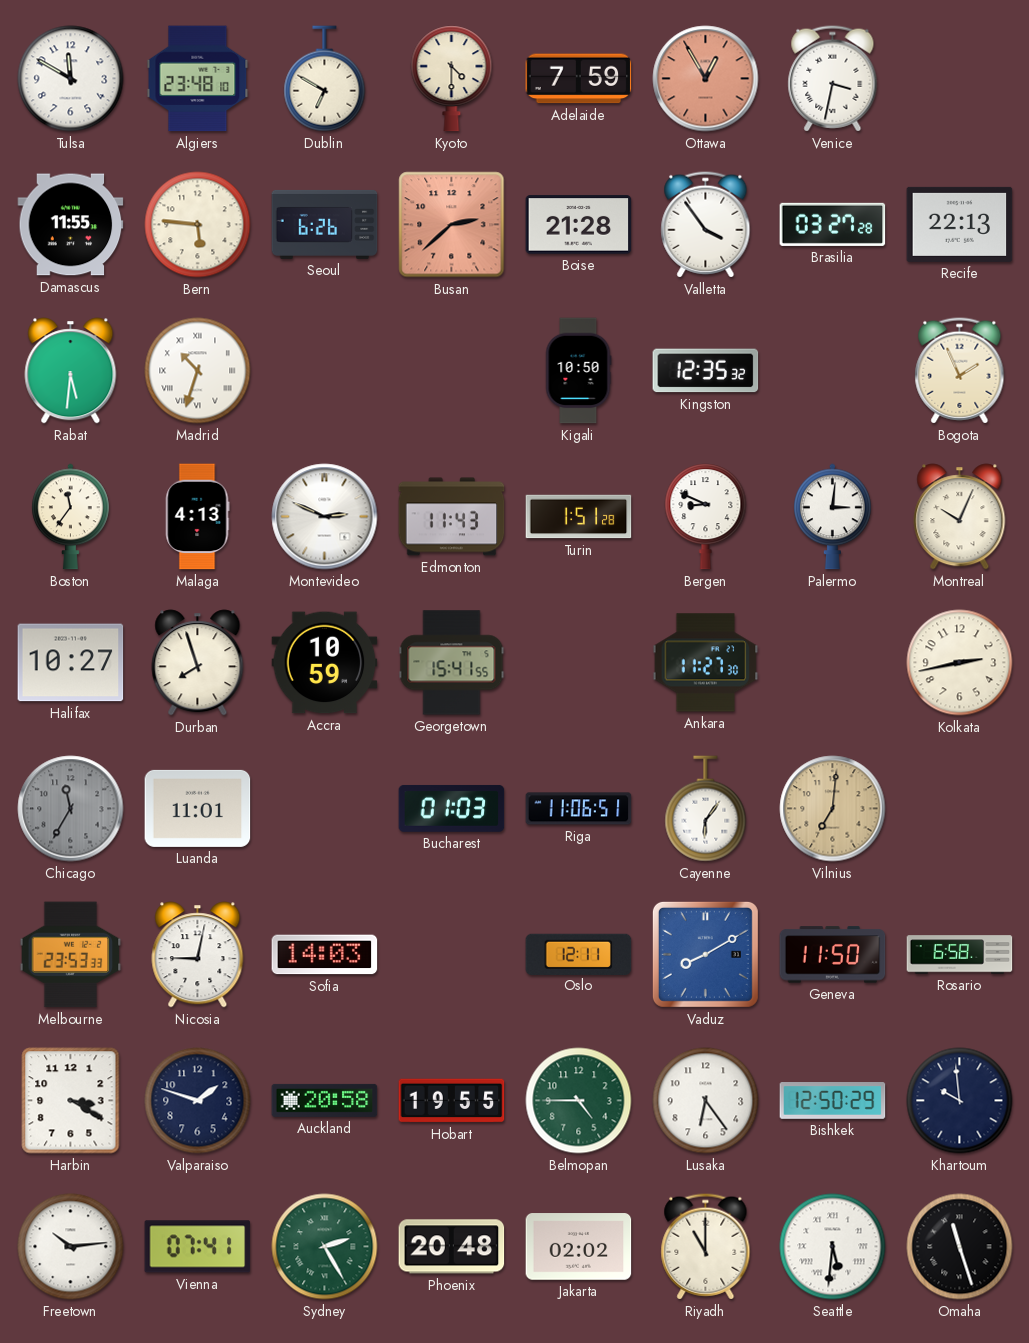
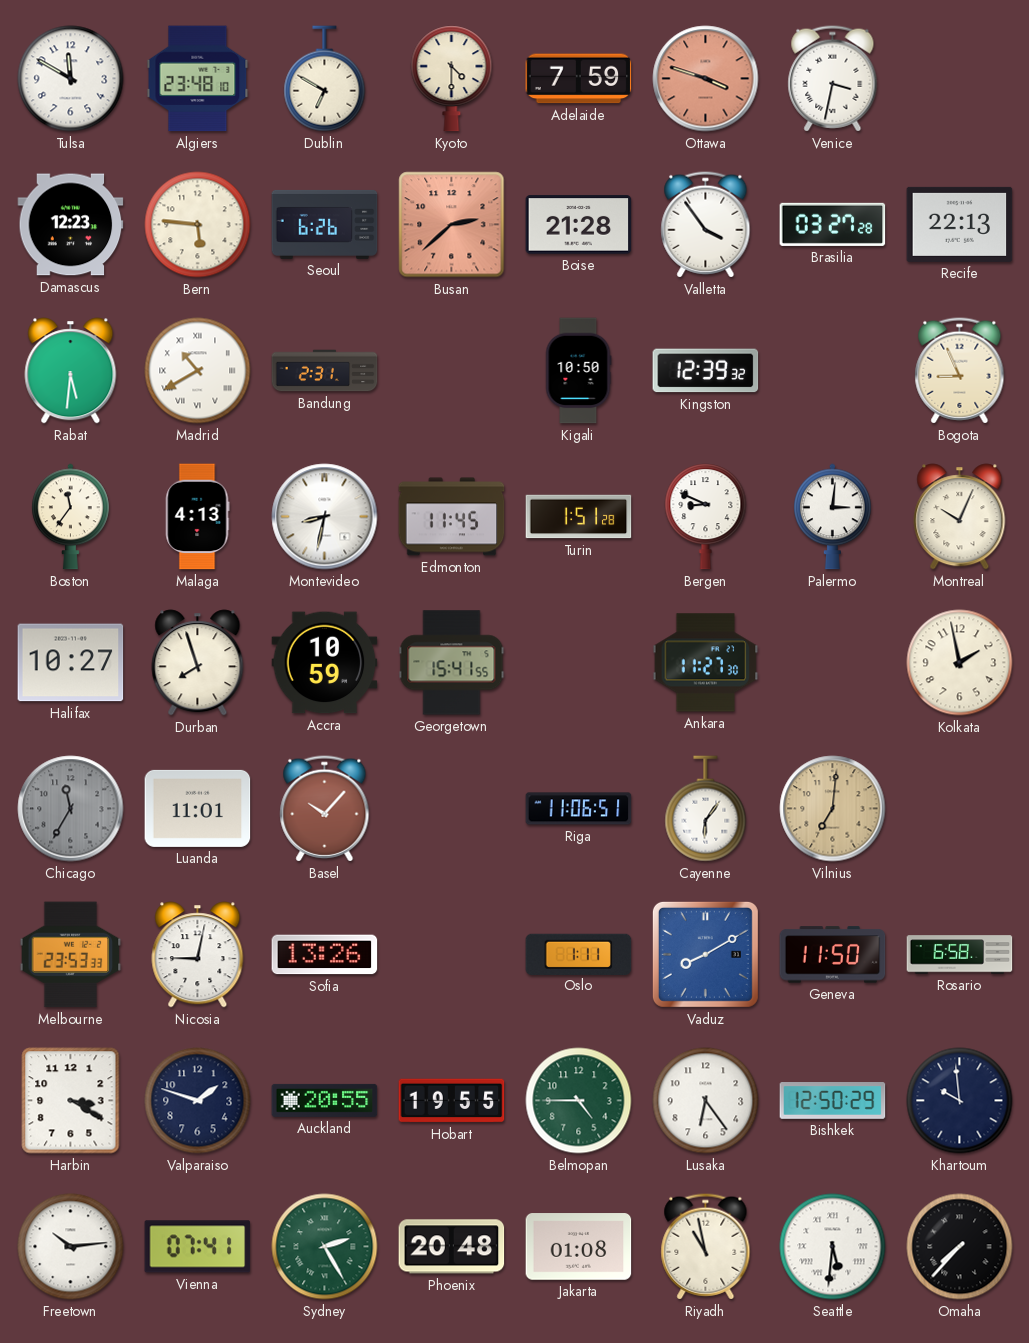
Ottawa: 12:55 -> 3:48 (706, 79)
Damascus: 11:55 -> 12:23 (71, 225)
Madrid: 10:33 -> 10:40 (198, 371)
Bandung: none -> 2:31 (325, 371)
Kingston: 12:35 -> 12:39 (706, 371)
Bogota: 1:56 -> 8:56 (960, 371)
Montevideo: 2:49 -> 8:32 (325, 517)
Edmonton: 11:43 -> 11:45 (452, 517)
Kolkata: 2:43 -> 1:58 (960, 663)
Basel: none -> 10:07 (325, 809)
Bucharest: 01:03 -> none (452, 809)
Sofia: 14:03 -> 13:26 (325, 955)
Oslo: 12:11 -> 1:11 (579, 954)
Auckland: 20:58 -> 20:55 (325, 1100)
Jakarta: 02:02 -> 01:08 (579, 1247)
Riyadh: 11:00 -> 10:58 (706, 1247)
Omaha: 11:27 -> 7:37 (960, 1247)
